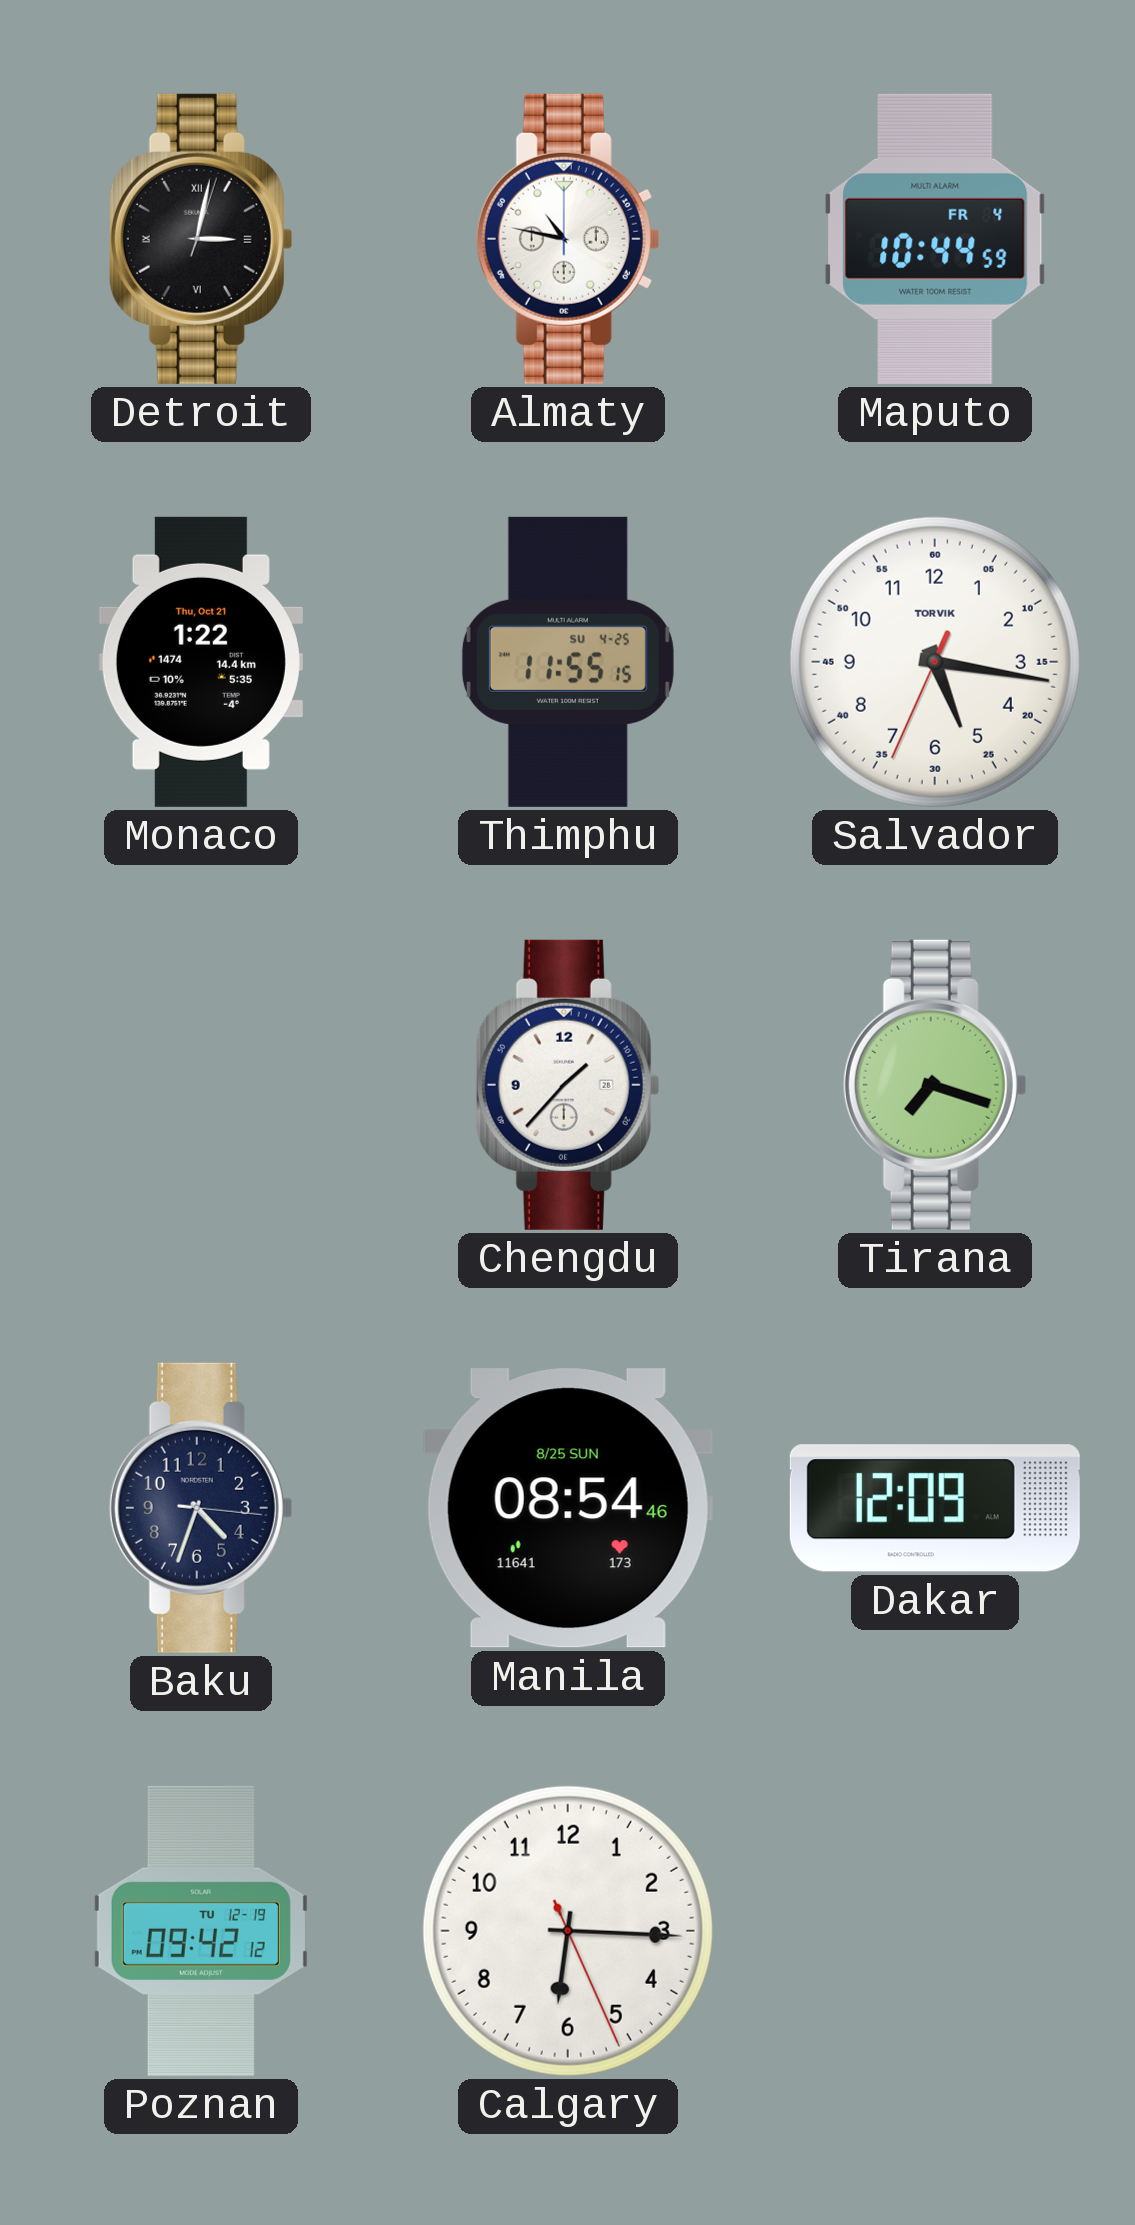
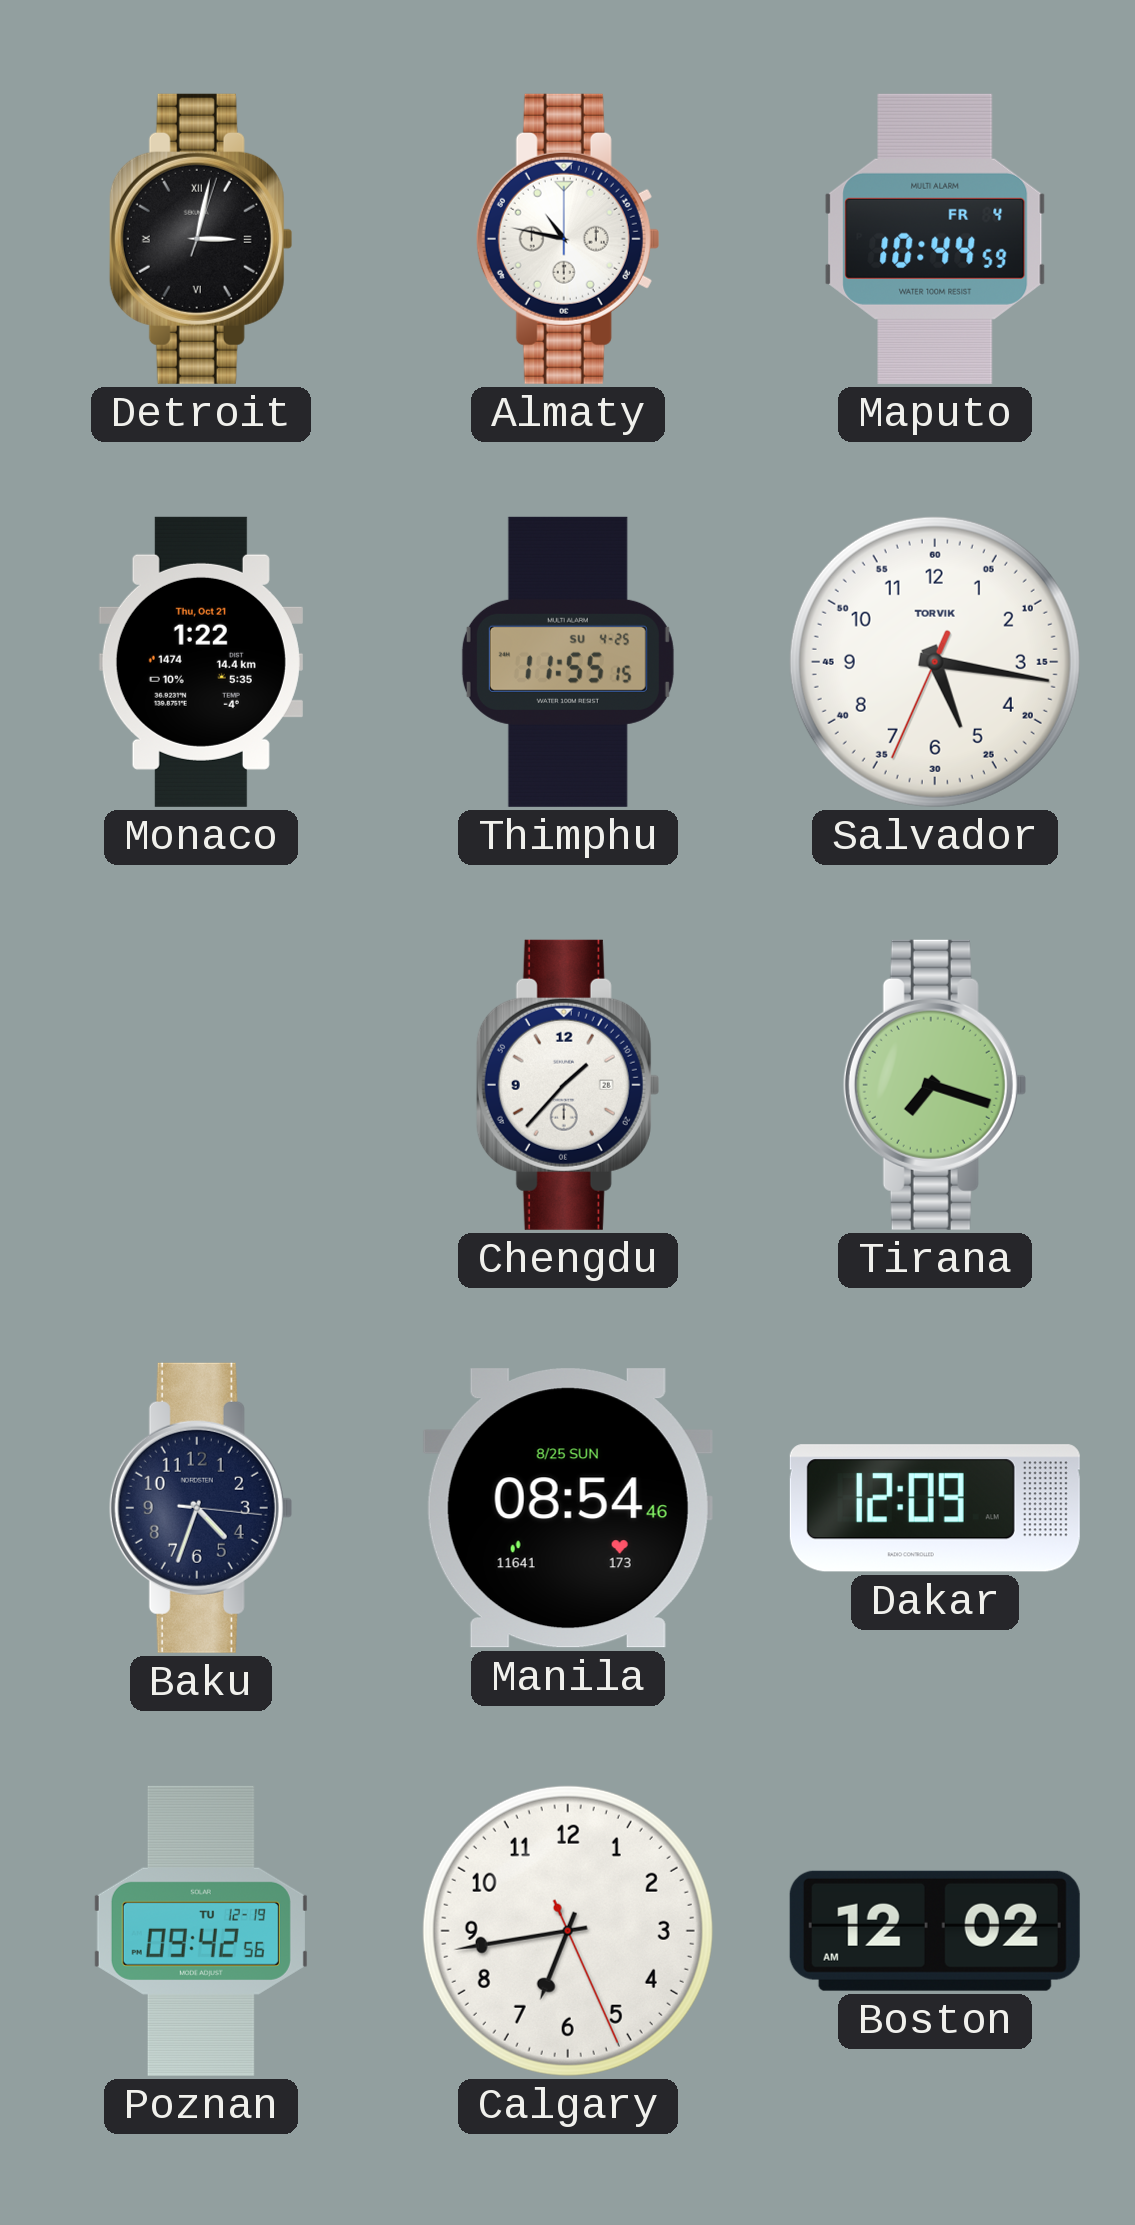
Poznan: 09:42:12 -> 09:42:56 (201, 1931)
Calgary: 6:15 -> 6:43 (568, 1931)
Boston: none -> 12:02 (935, 1931)
